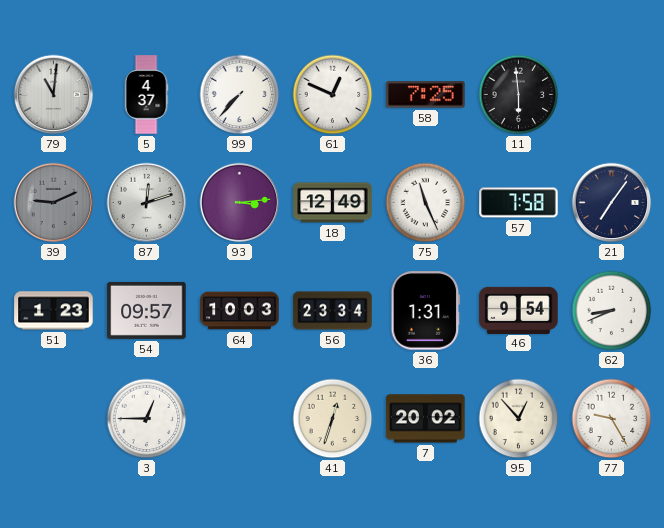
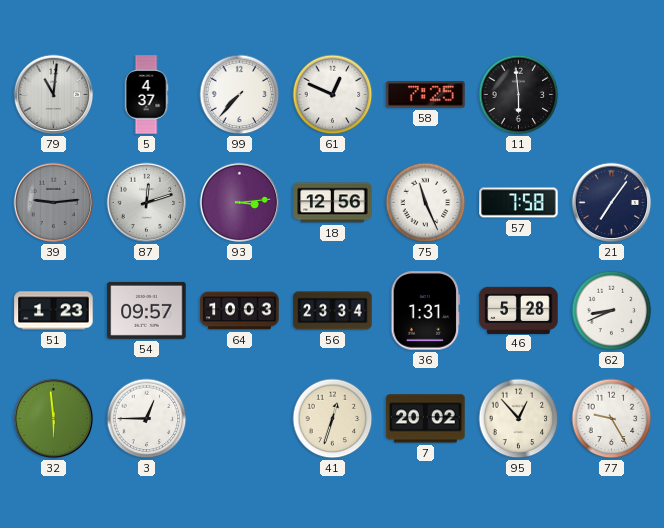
39: 9:11 -> 9:14 (54, 203)
18: 12:49 -> 12:56 (333, 203)
46: 9:54 -> 5:28 (519, 310)
32: none -> 5:59 (54, 419)
